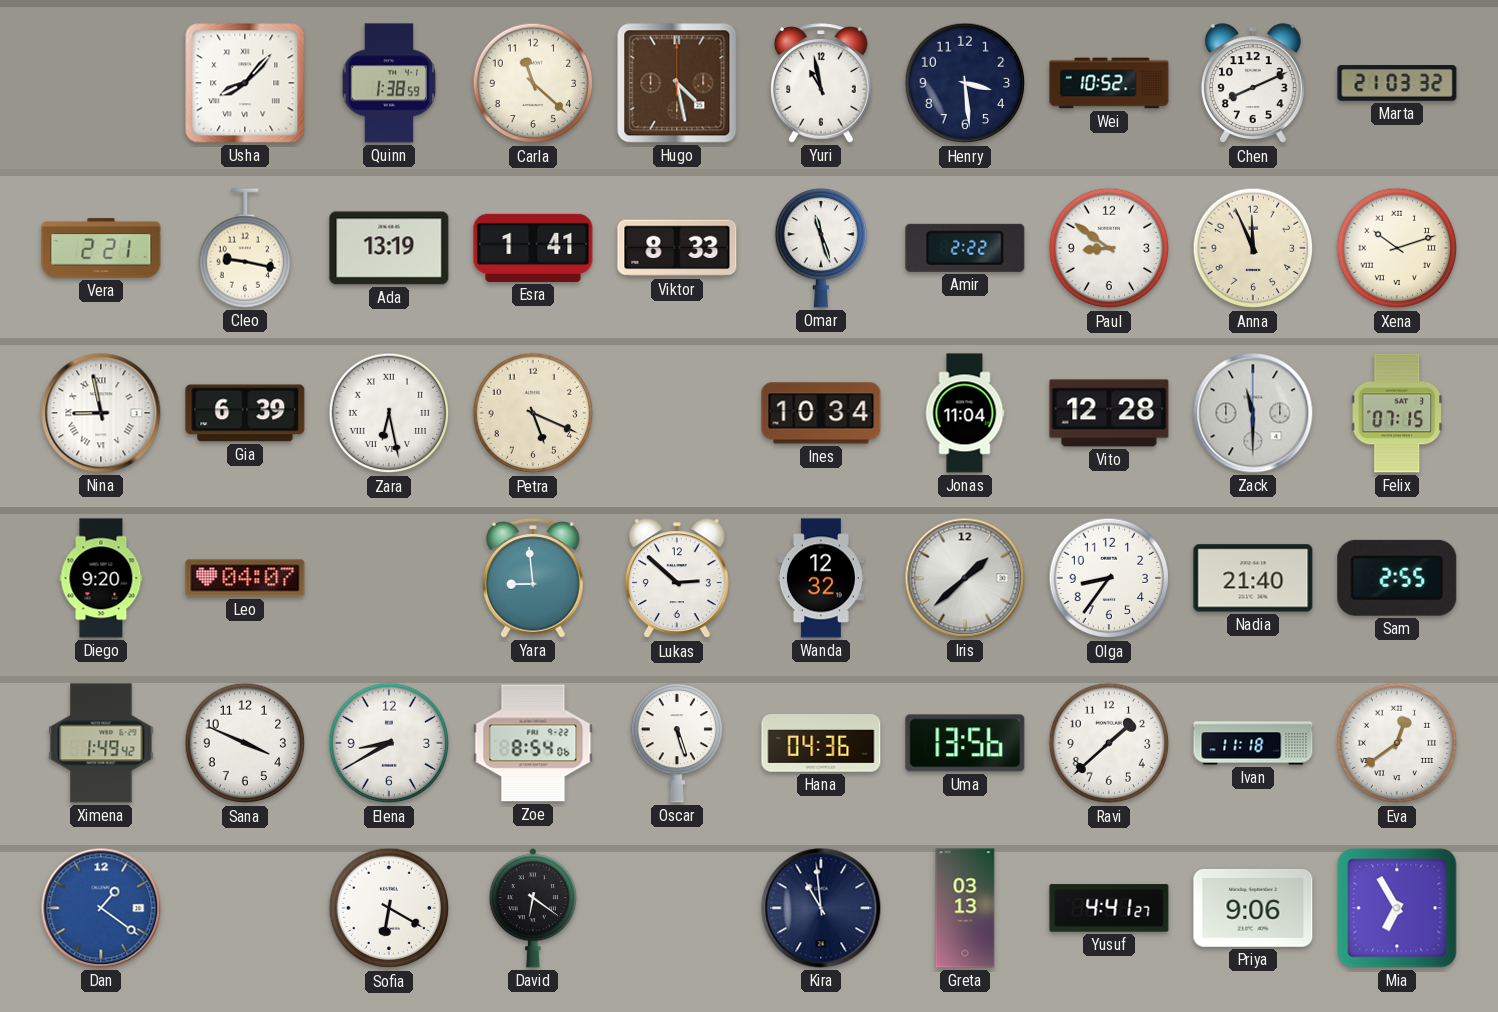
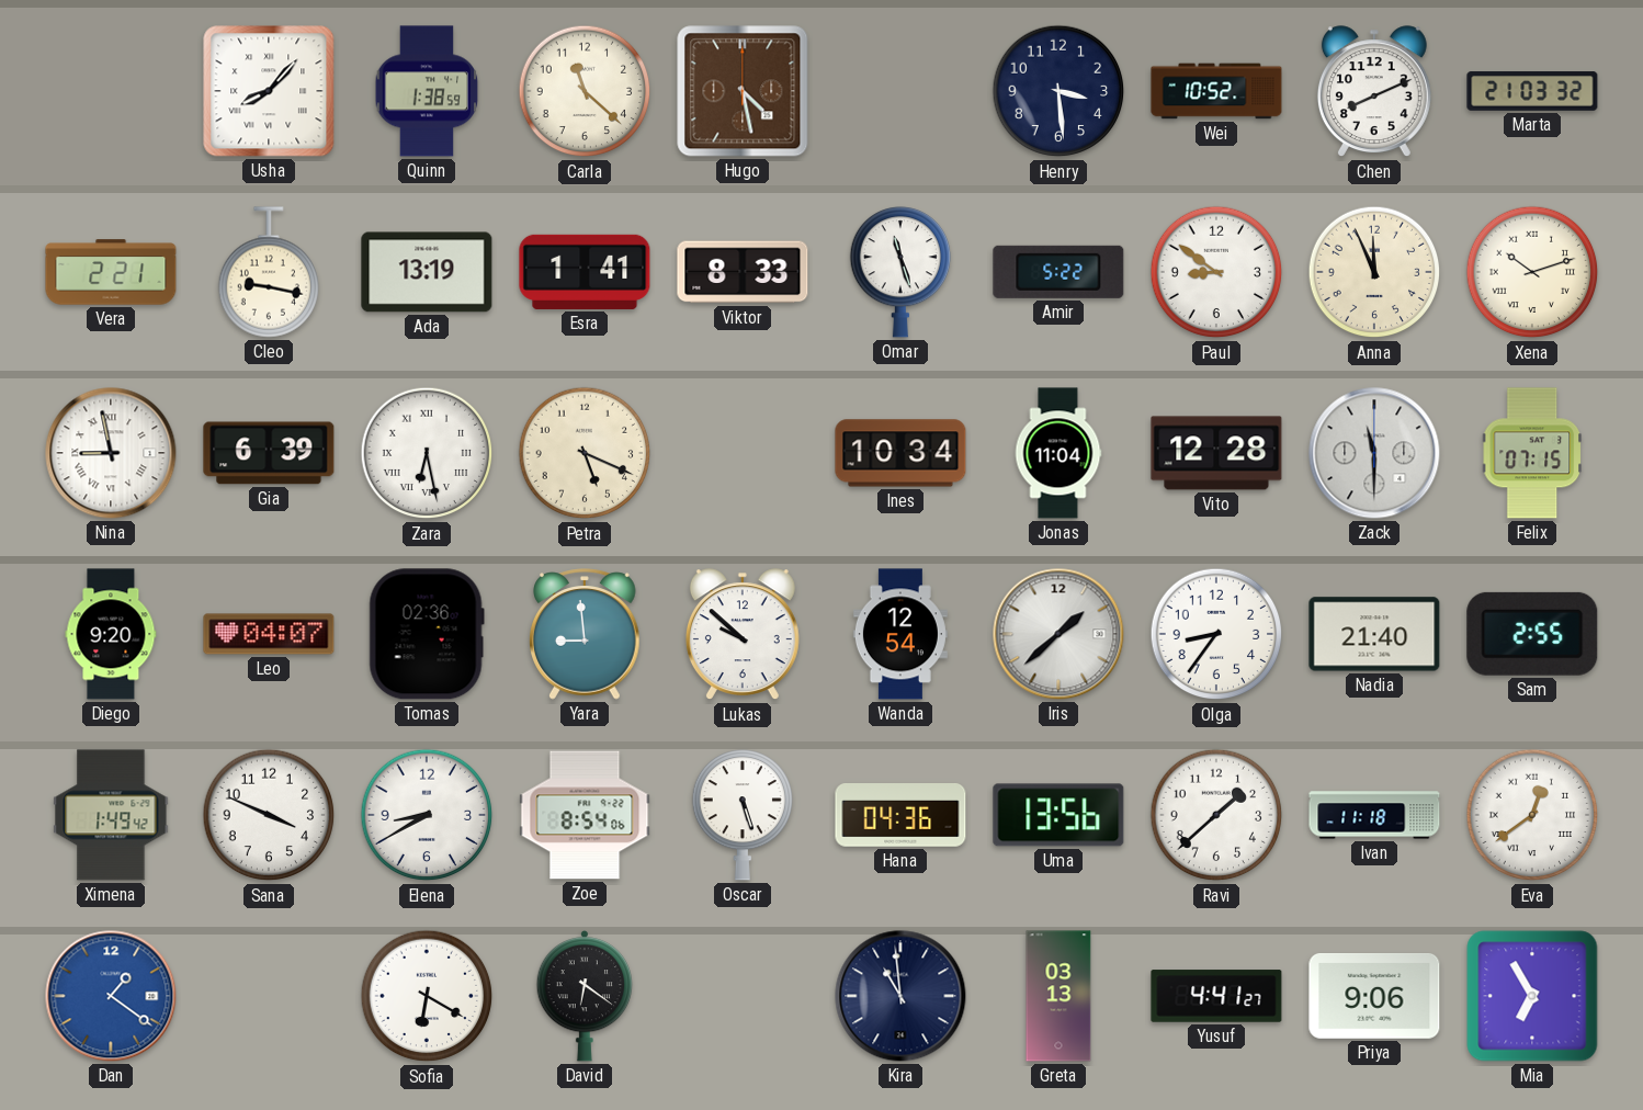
Yuri: 10:58 -> none (821, 83)
Amir: 2:22 -> 5:22 (1058, 272)
Tomas: none -> 02:36 (427, 634)
Lukas: 2:52 -> 9:52 (743, 635)
Wanda: 12:32 -> 12:54 (900, 634)
